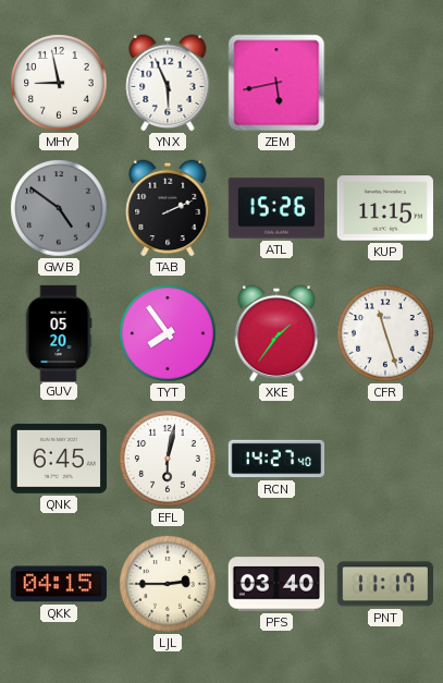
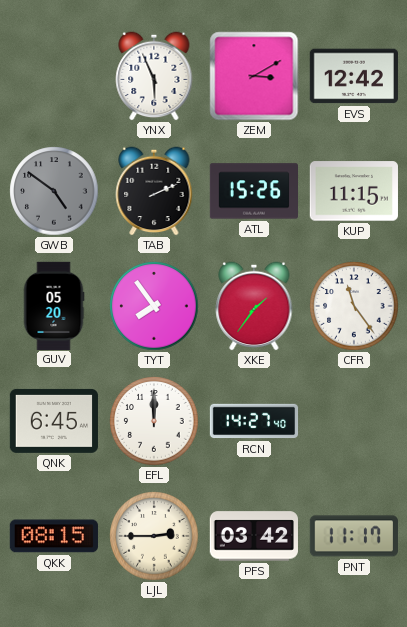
MHY: 8:58 -> none (59, 83)
ZEM: 5:43 -> 3:10 (254, 76)
EVS: none -> 12:42 (354, 76)
CFR: 11:27 -> 11:24 (354, 306)
EFL: 6:02 -> 12:00 (154, 421)
QKK: 04:15 -> 08:15 (54, 536)
PFS: 03:40 -> 03:42 (253, 536)
